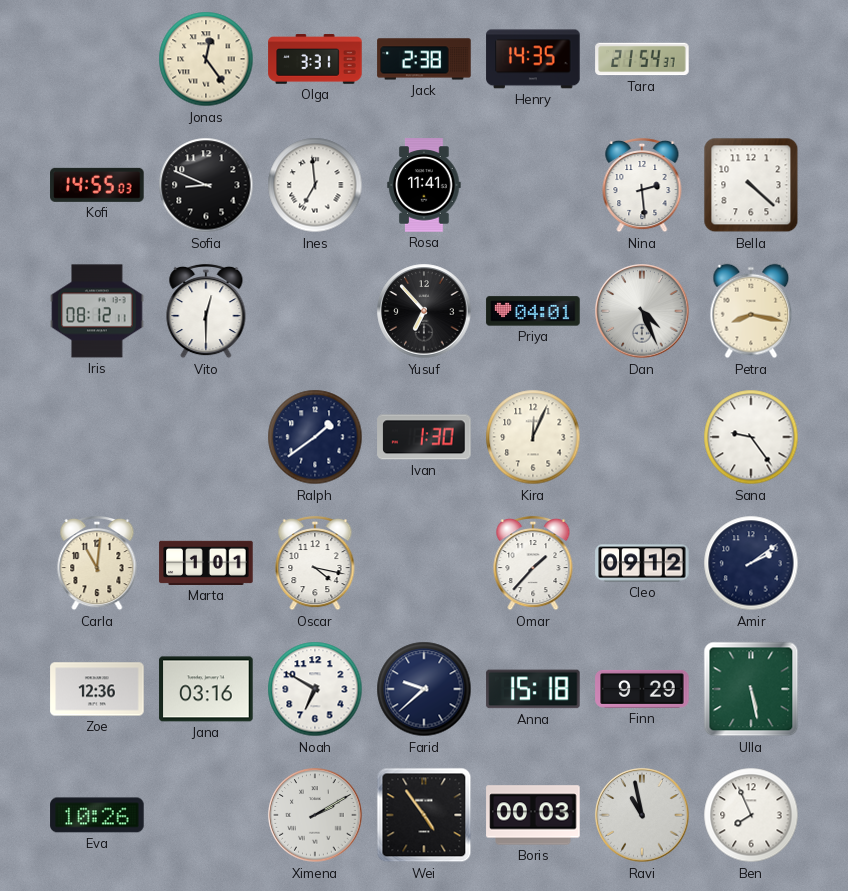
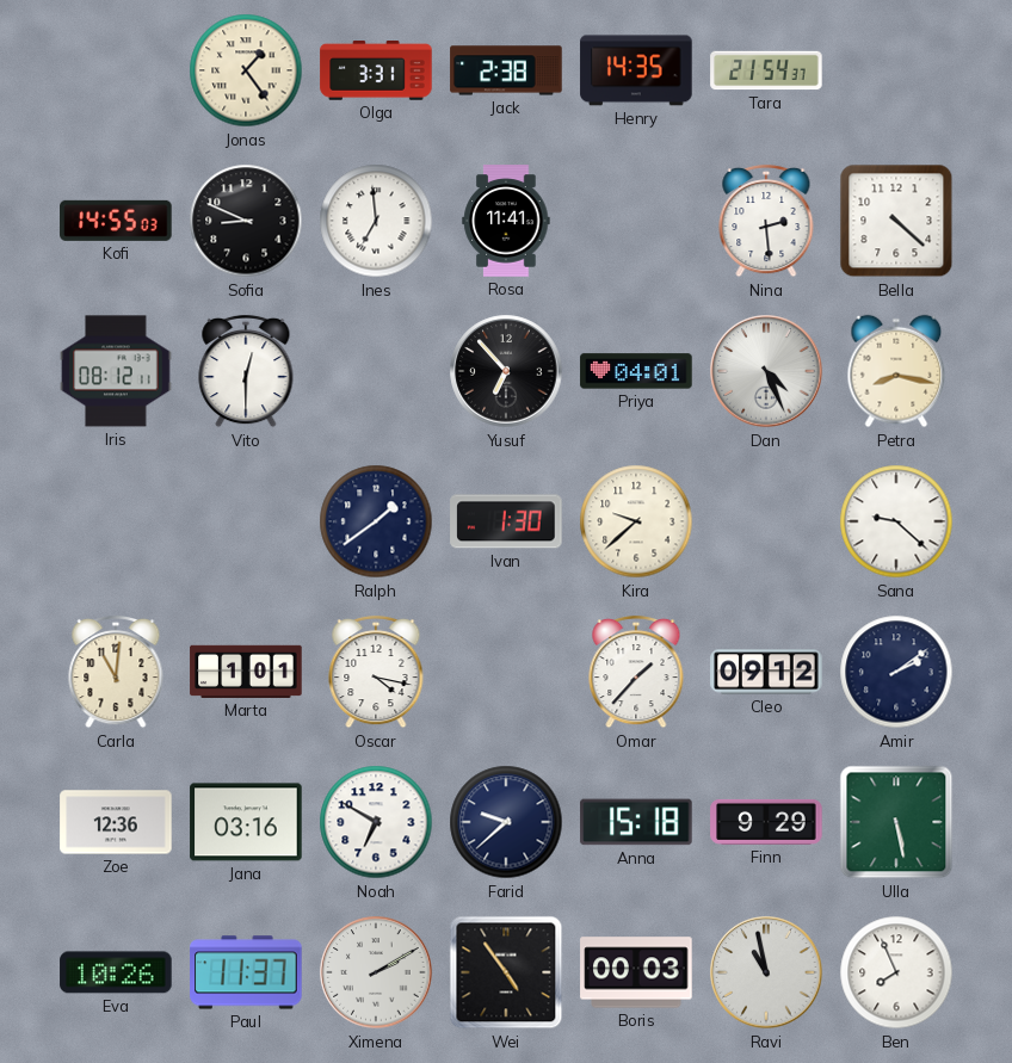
Jonas: 12:24 -> 1:24 (246, 70)
Kira: 12:04 -> 9:38 (636, 521)
Sana: 9:24 -> 9:22 (896, 521)
Paul: none -> 11:37 (246, 972)
